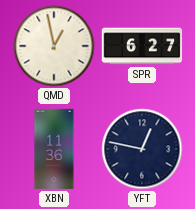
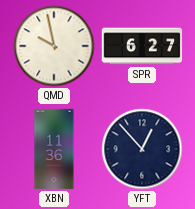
QMD: 12:58 -> 9:58 (54, 46)
YFT: 12:47 -> 12:53 (142, 149)
